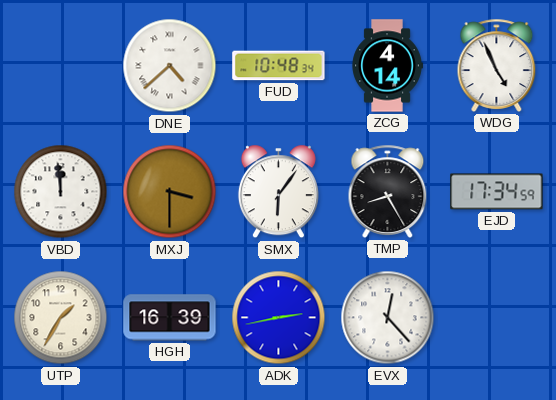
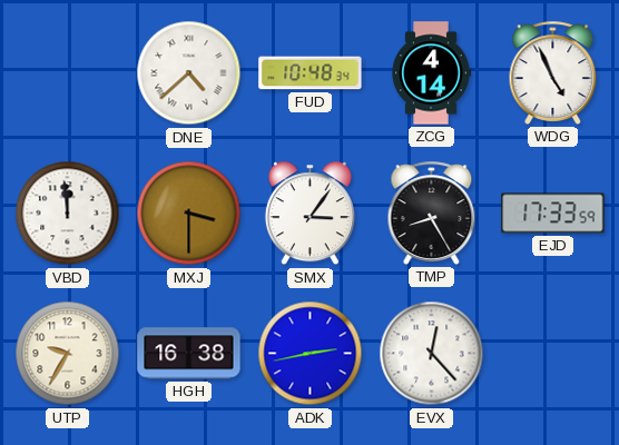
SMX: 6:06 -> 3:06 (309, 214)
EJD: 17:34 -> 17:33 (553, 214)
UTP: 1:35 -> 9:35 (68, 354)
HGH: 16:39 -> 16:38 (189, 354)
